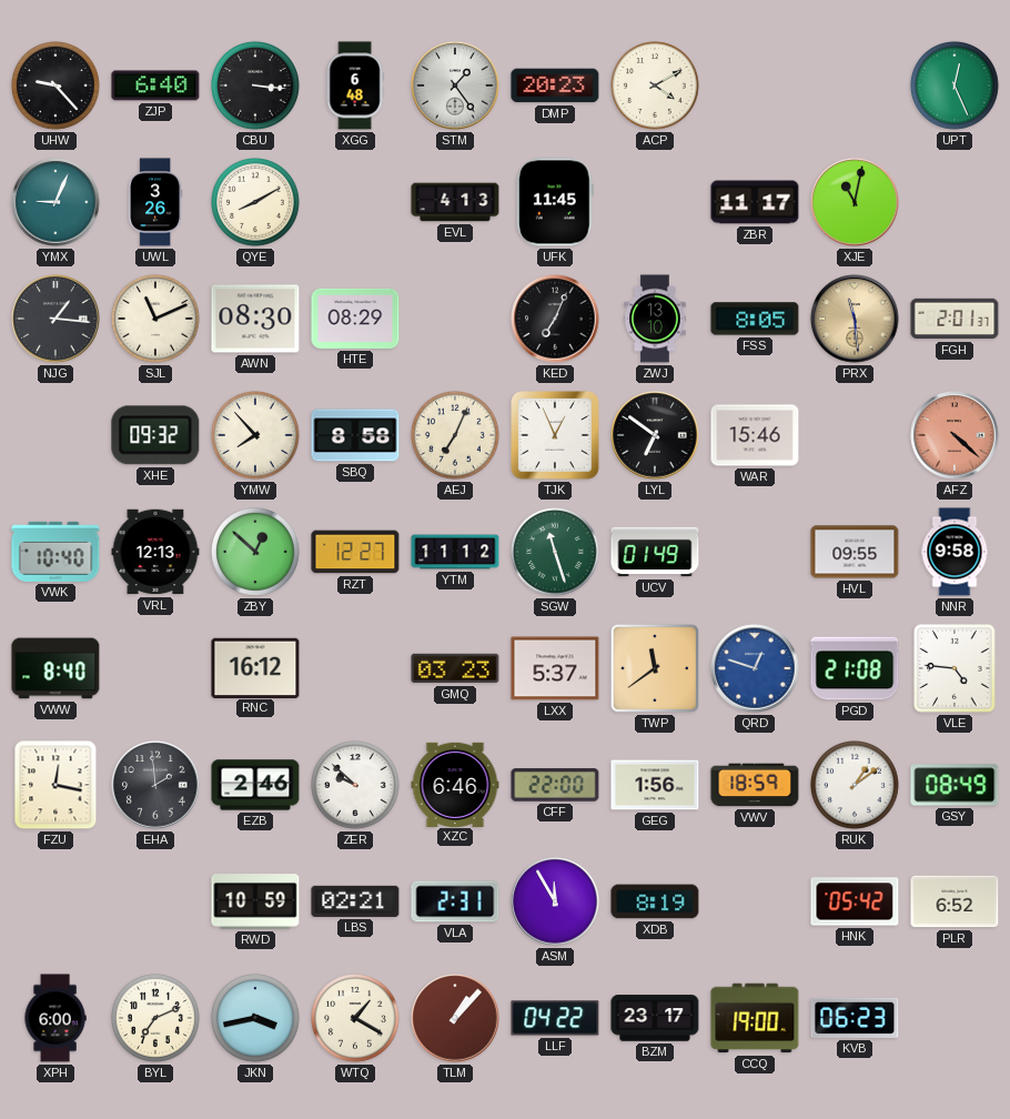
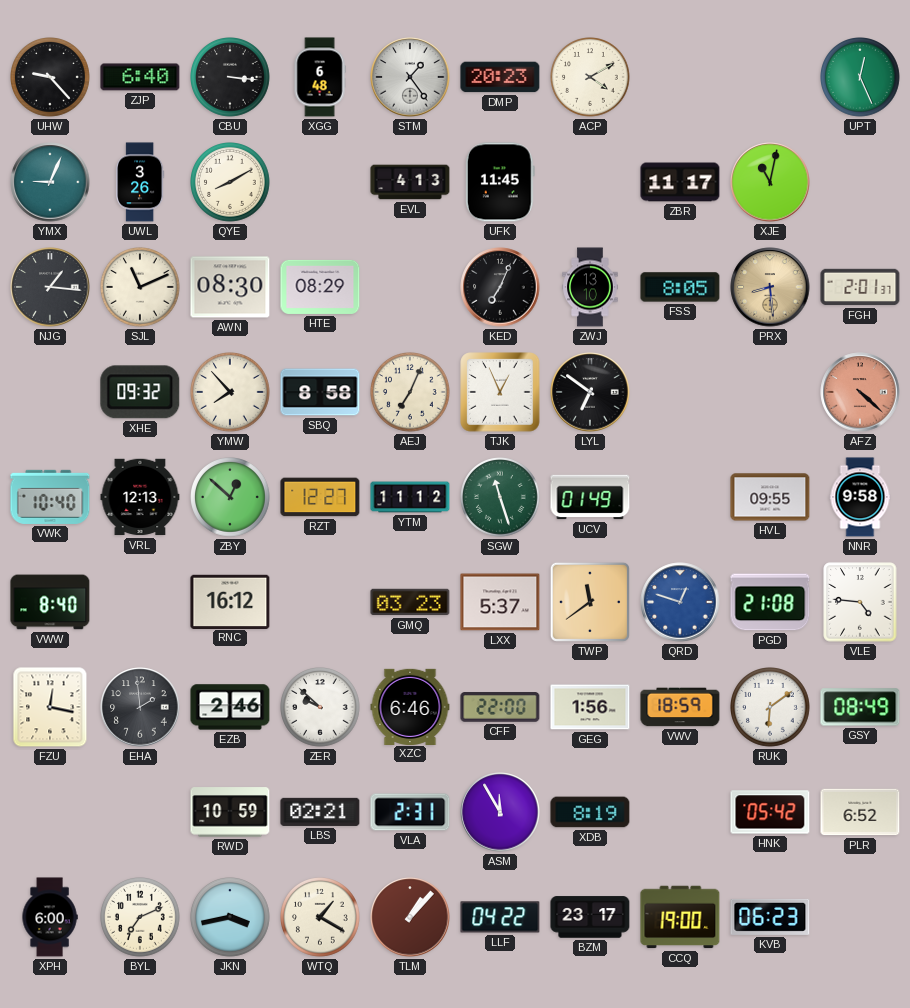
PRX: 11:29 -> 8:29 (770, 287)
WAR: 15:46 -> none (755, 435)
RUK: 1:09 -> 6:09 (771, 708)
